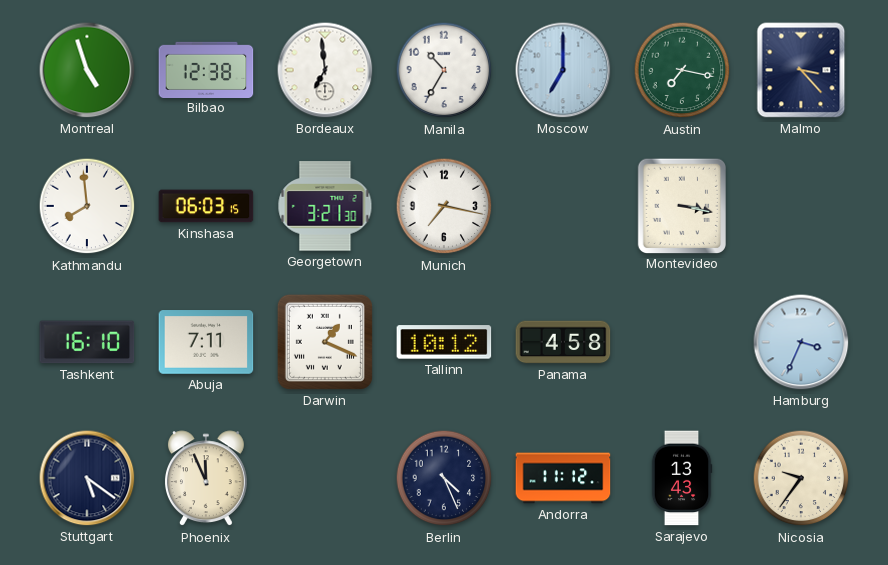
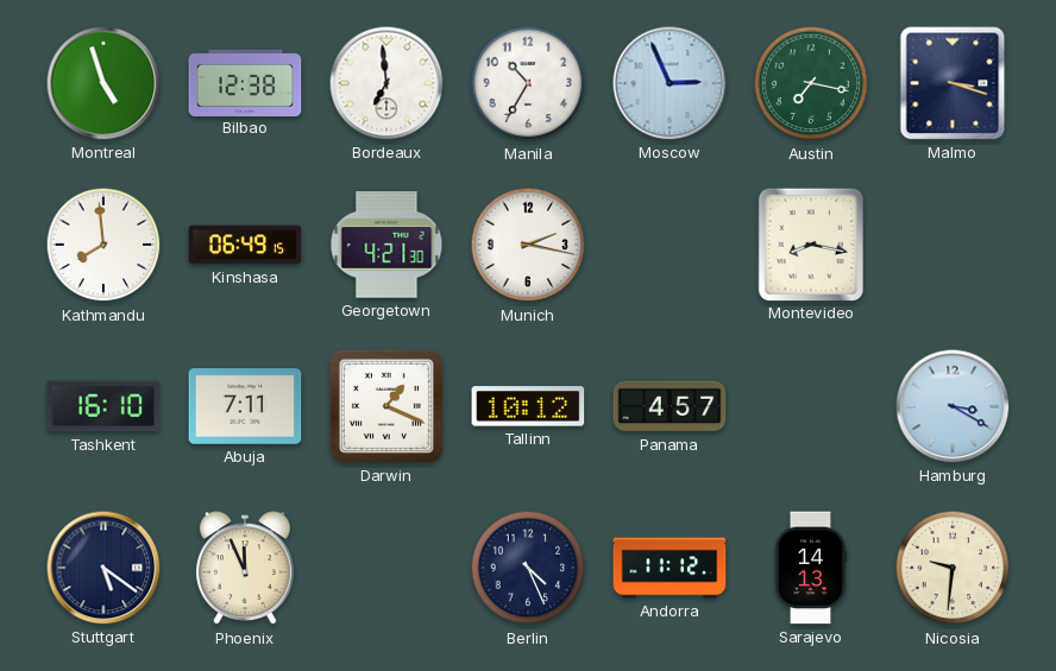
Moscow: 7:00 -> 2:56 (670, 83)
Malmo: 3:23 -> 3:18 (953, 83)
Kinshasa: 06:03 -> 06:49 (245, 245)
Georgetown: 3:21 -> 4:21 (386, 245)
Munich: 7:17 -> 2:17 (528, 245)
Montevideo: 3:17 -> 8:17 (810, 243)
Panama: 4:58 -> 4:57 (670, 406)
Hamburg: 3:34 -> 3:20 (953, 406)
Sarajevo: 13:43 -> 14:13 (811, 568)
Nicosia: 9:36 -> 9:31 (953, 568)
